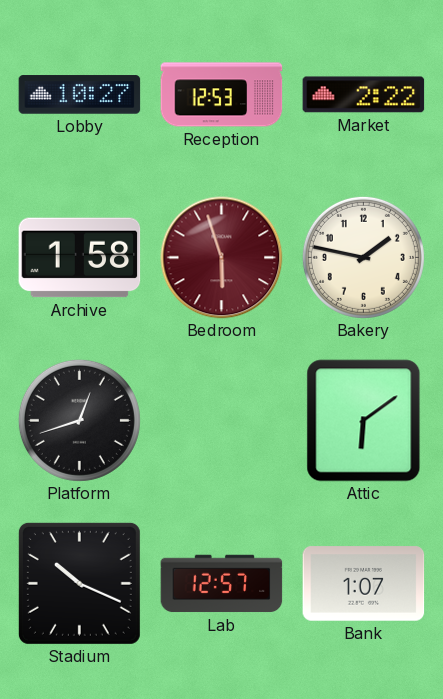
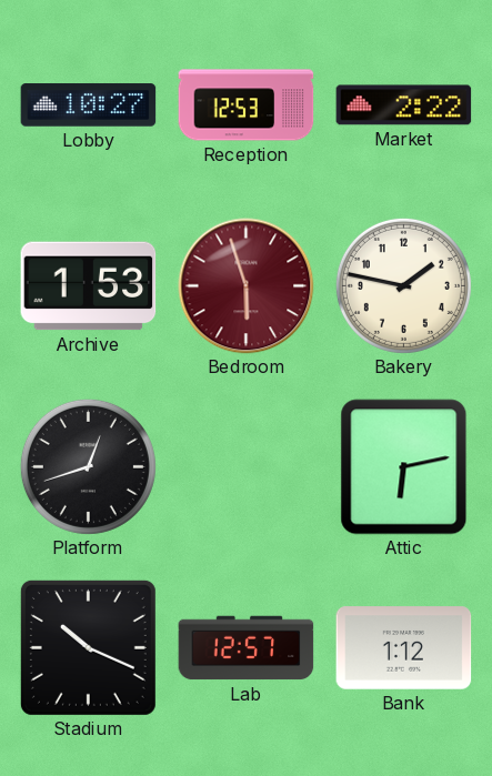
Archive: 1:58 -> 1:53 (89, 286)
Attic: 6:09 -> 6:13 (404, 467)
Bank: 1:07 -> 1:12 (404, 648)
